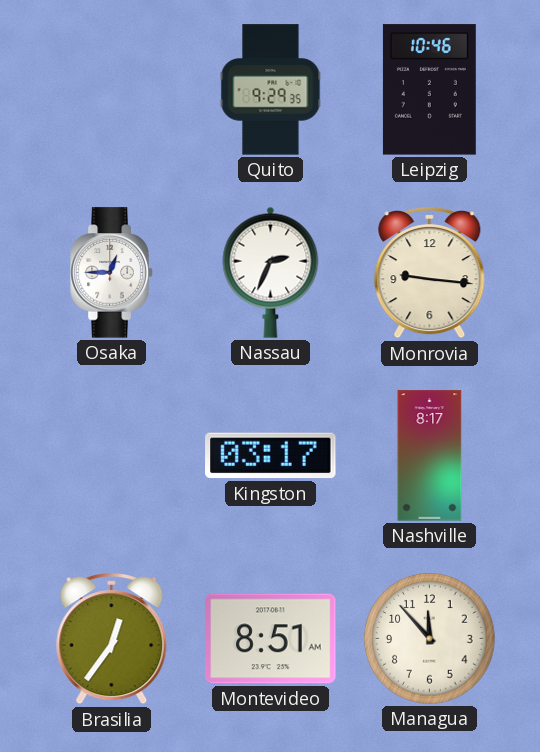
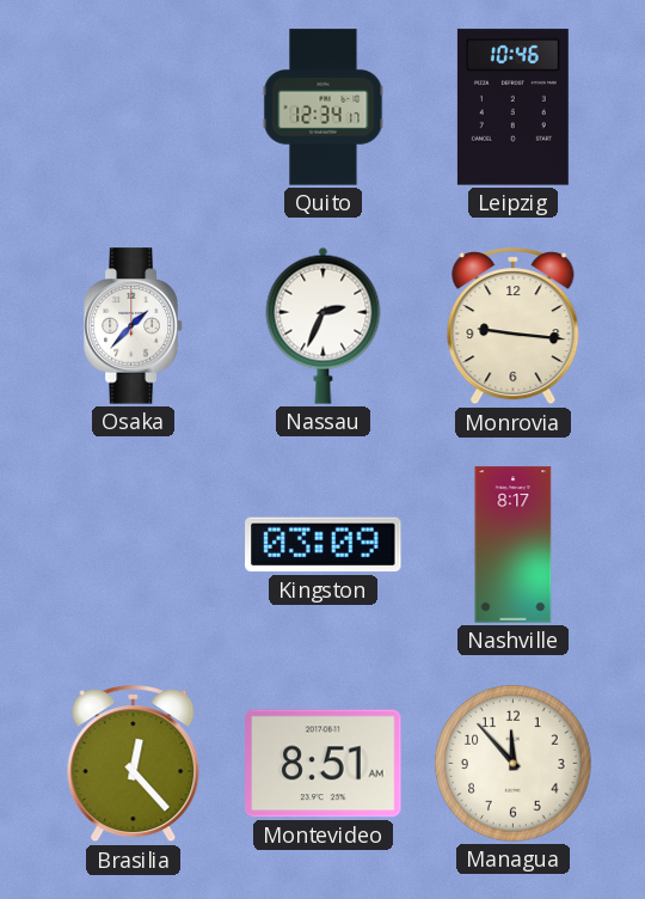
Quito: 9:29 -> 12:34 (324, 108)
Osaka: 12:45 -> 1:37 (134, 326)
Kingston: 03:17 -> 03:09 (324, 545)
Brasilia: 12:36 -> 12:23 (134, 765)
